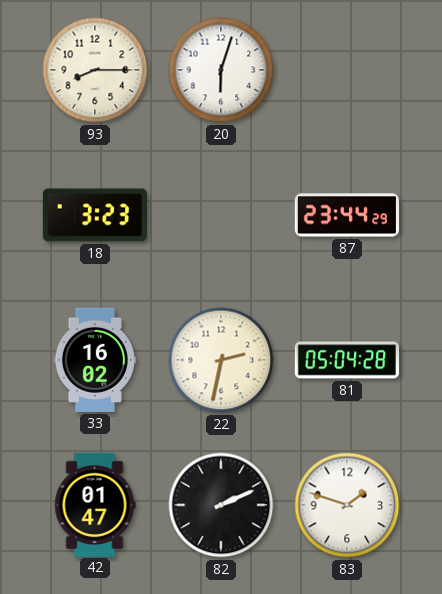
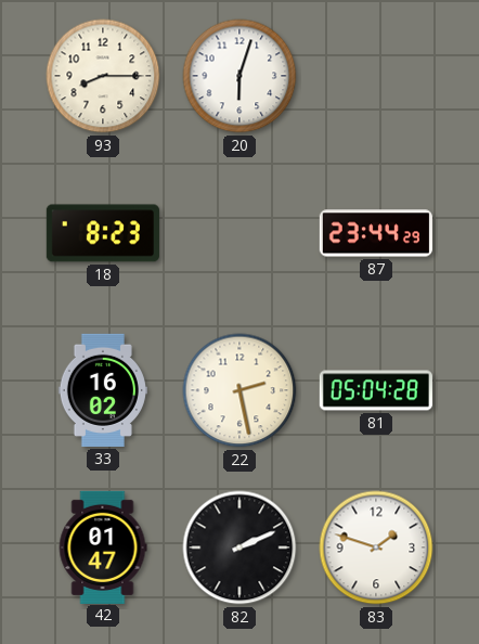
18: 3:23 -> 8:23 (103, 233)
22: 2:32 -> 2:28 (239, 390)
